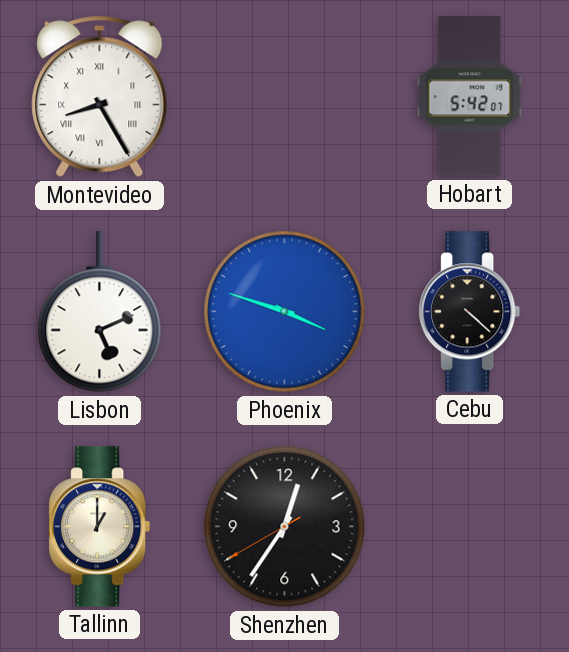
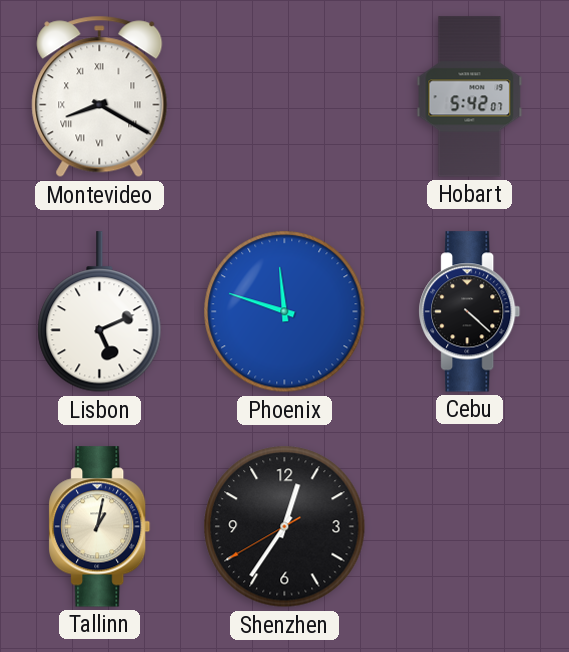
Montevideo: 8:25 -> 8:20 (100, 97)
Phoenix: 3:48 -> 11:48 (285, 312)
Tallinn: 1:00 -> 1:02 (100, 527)
